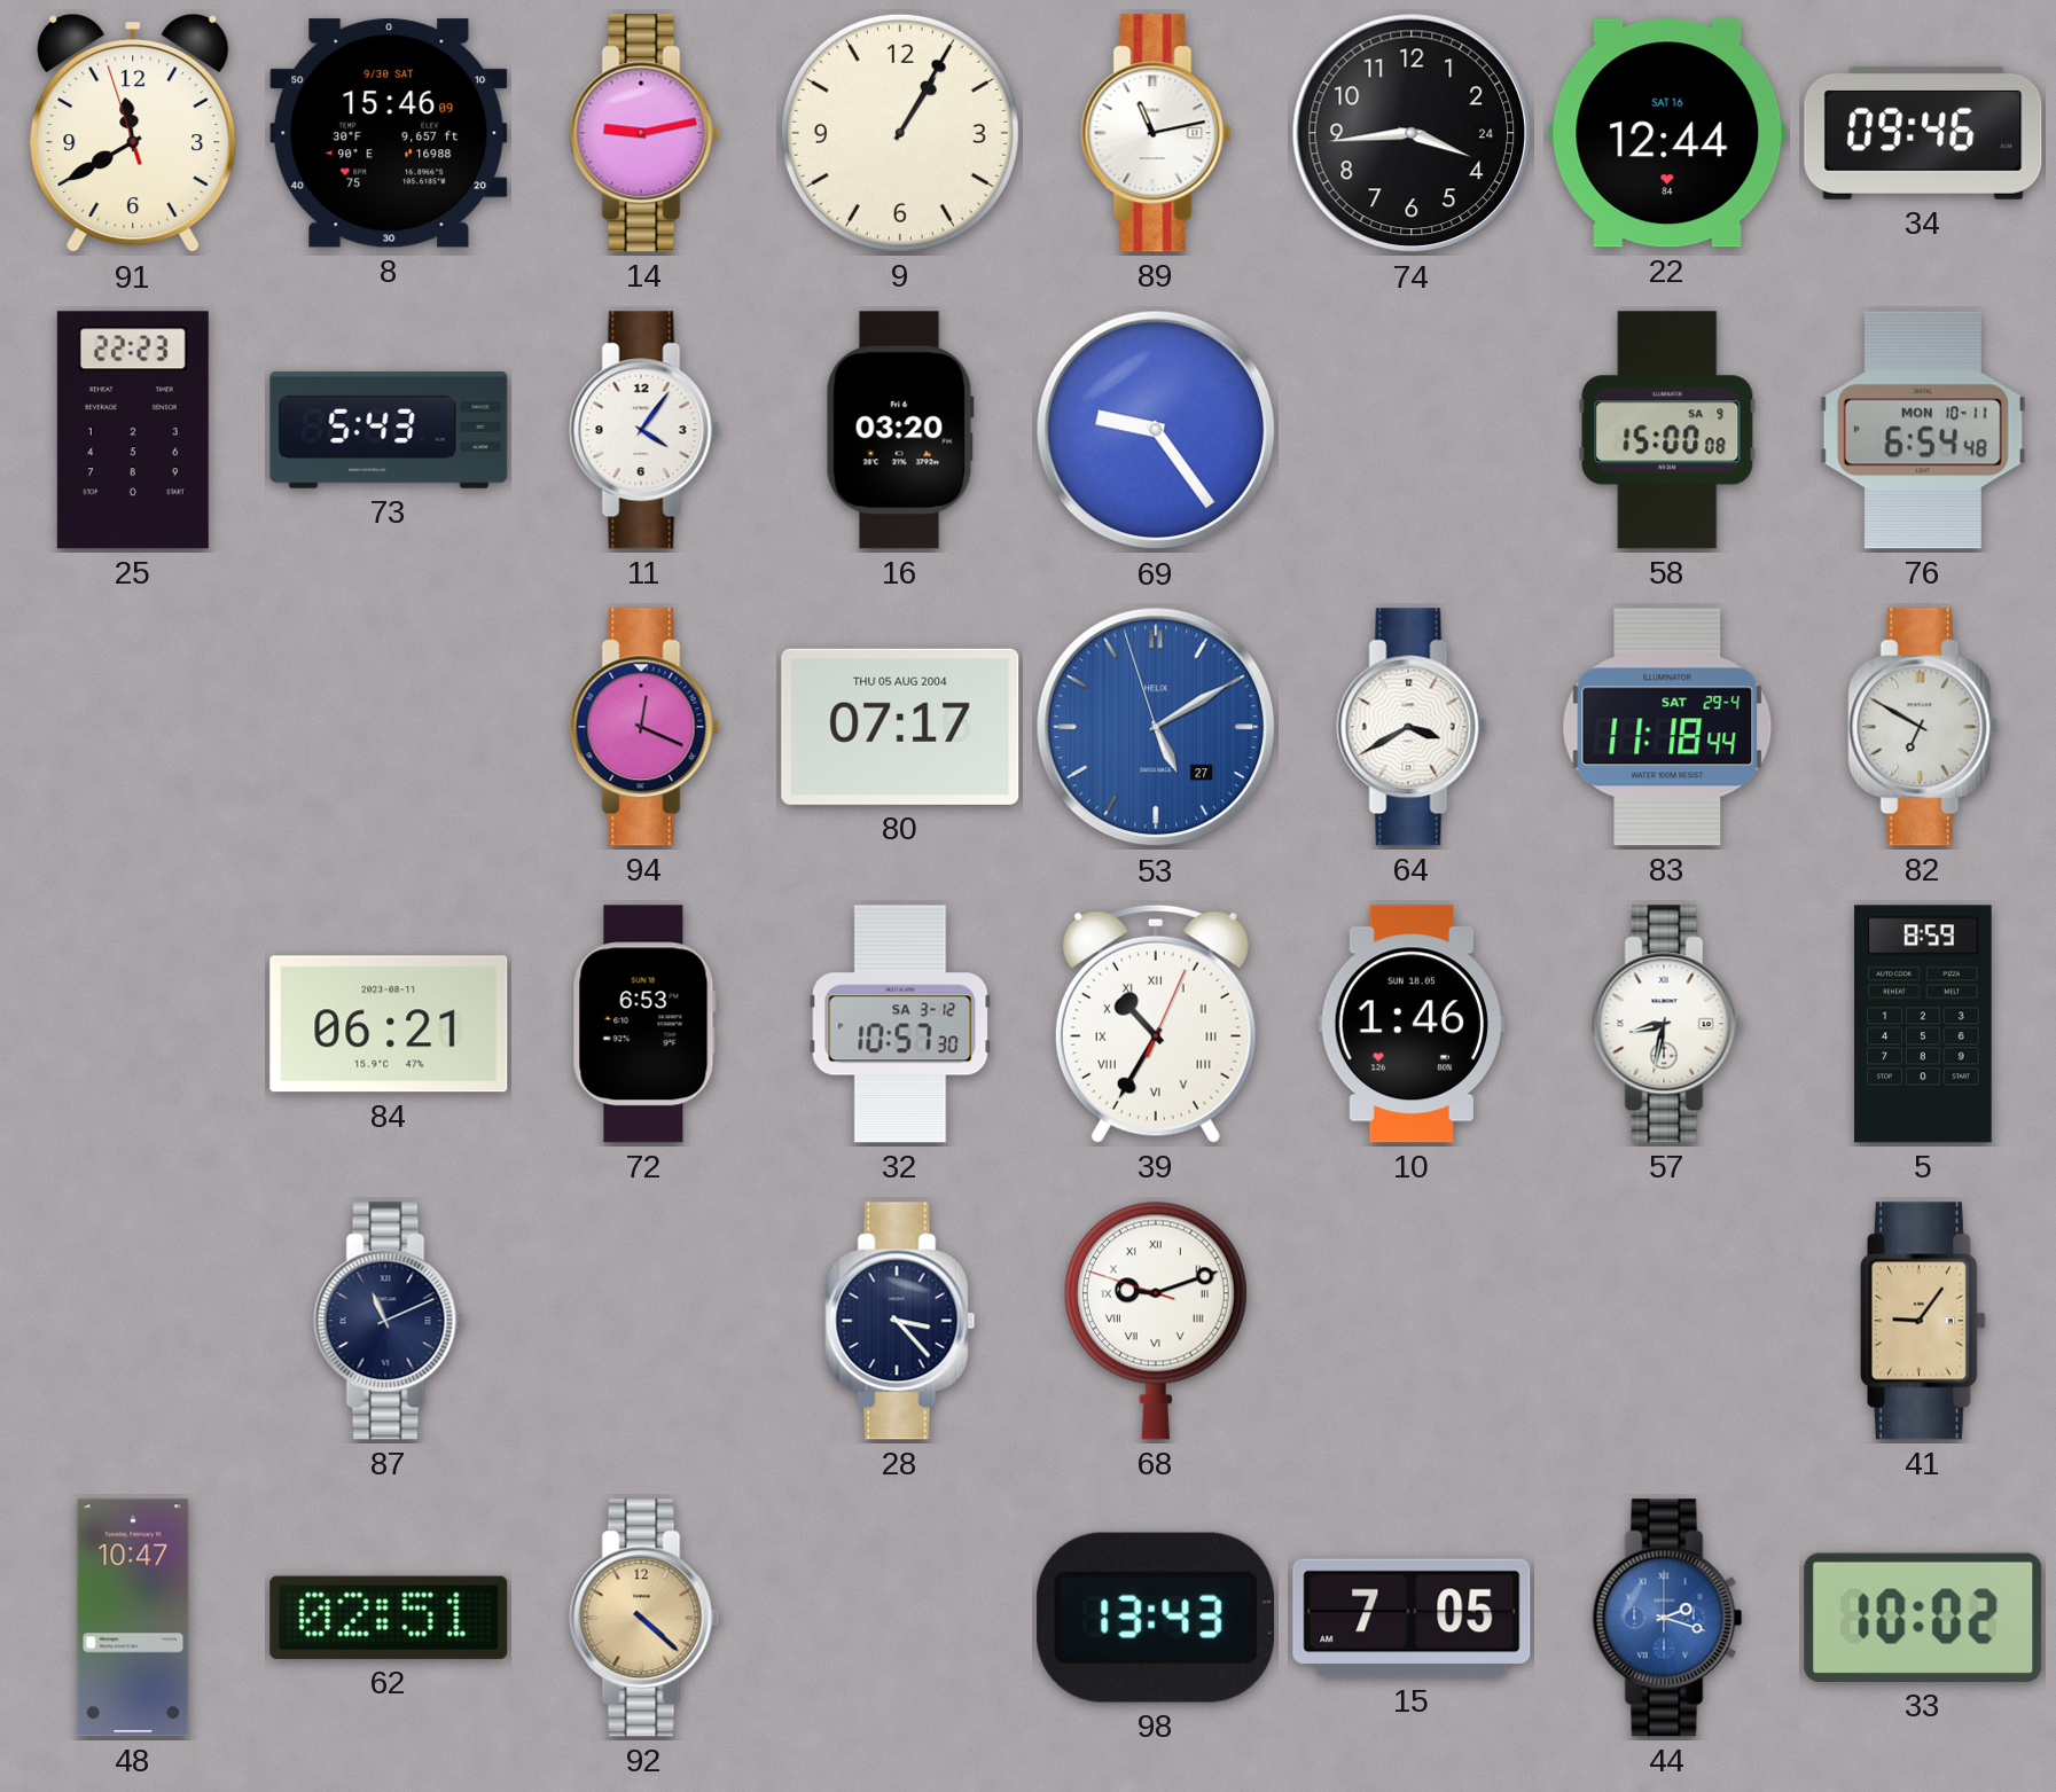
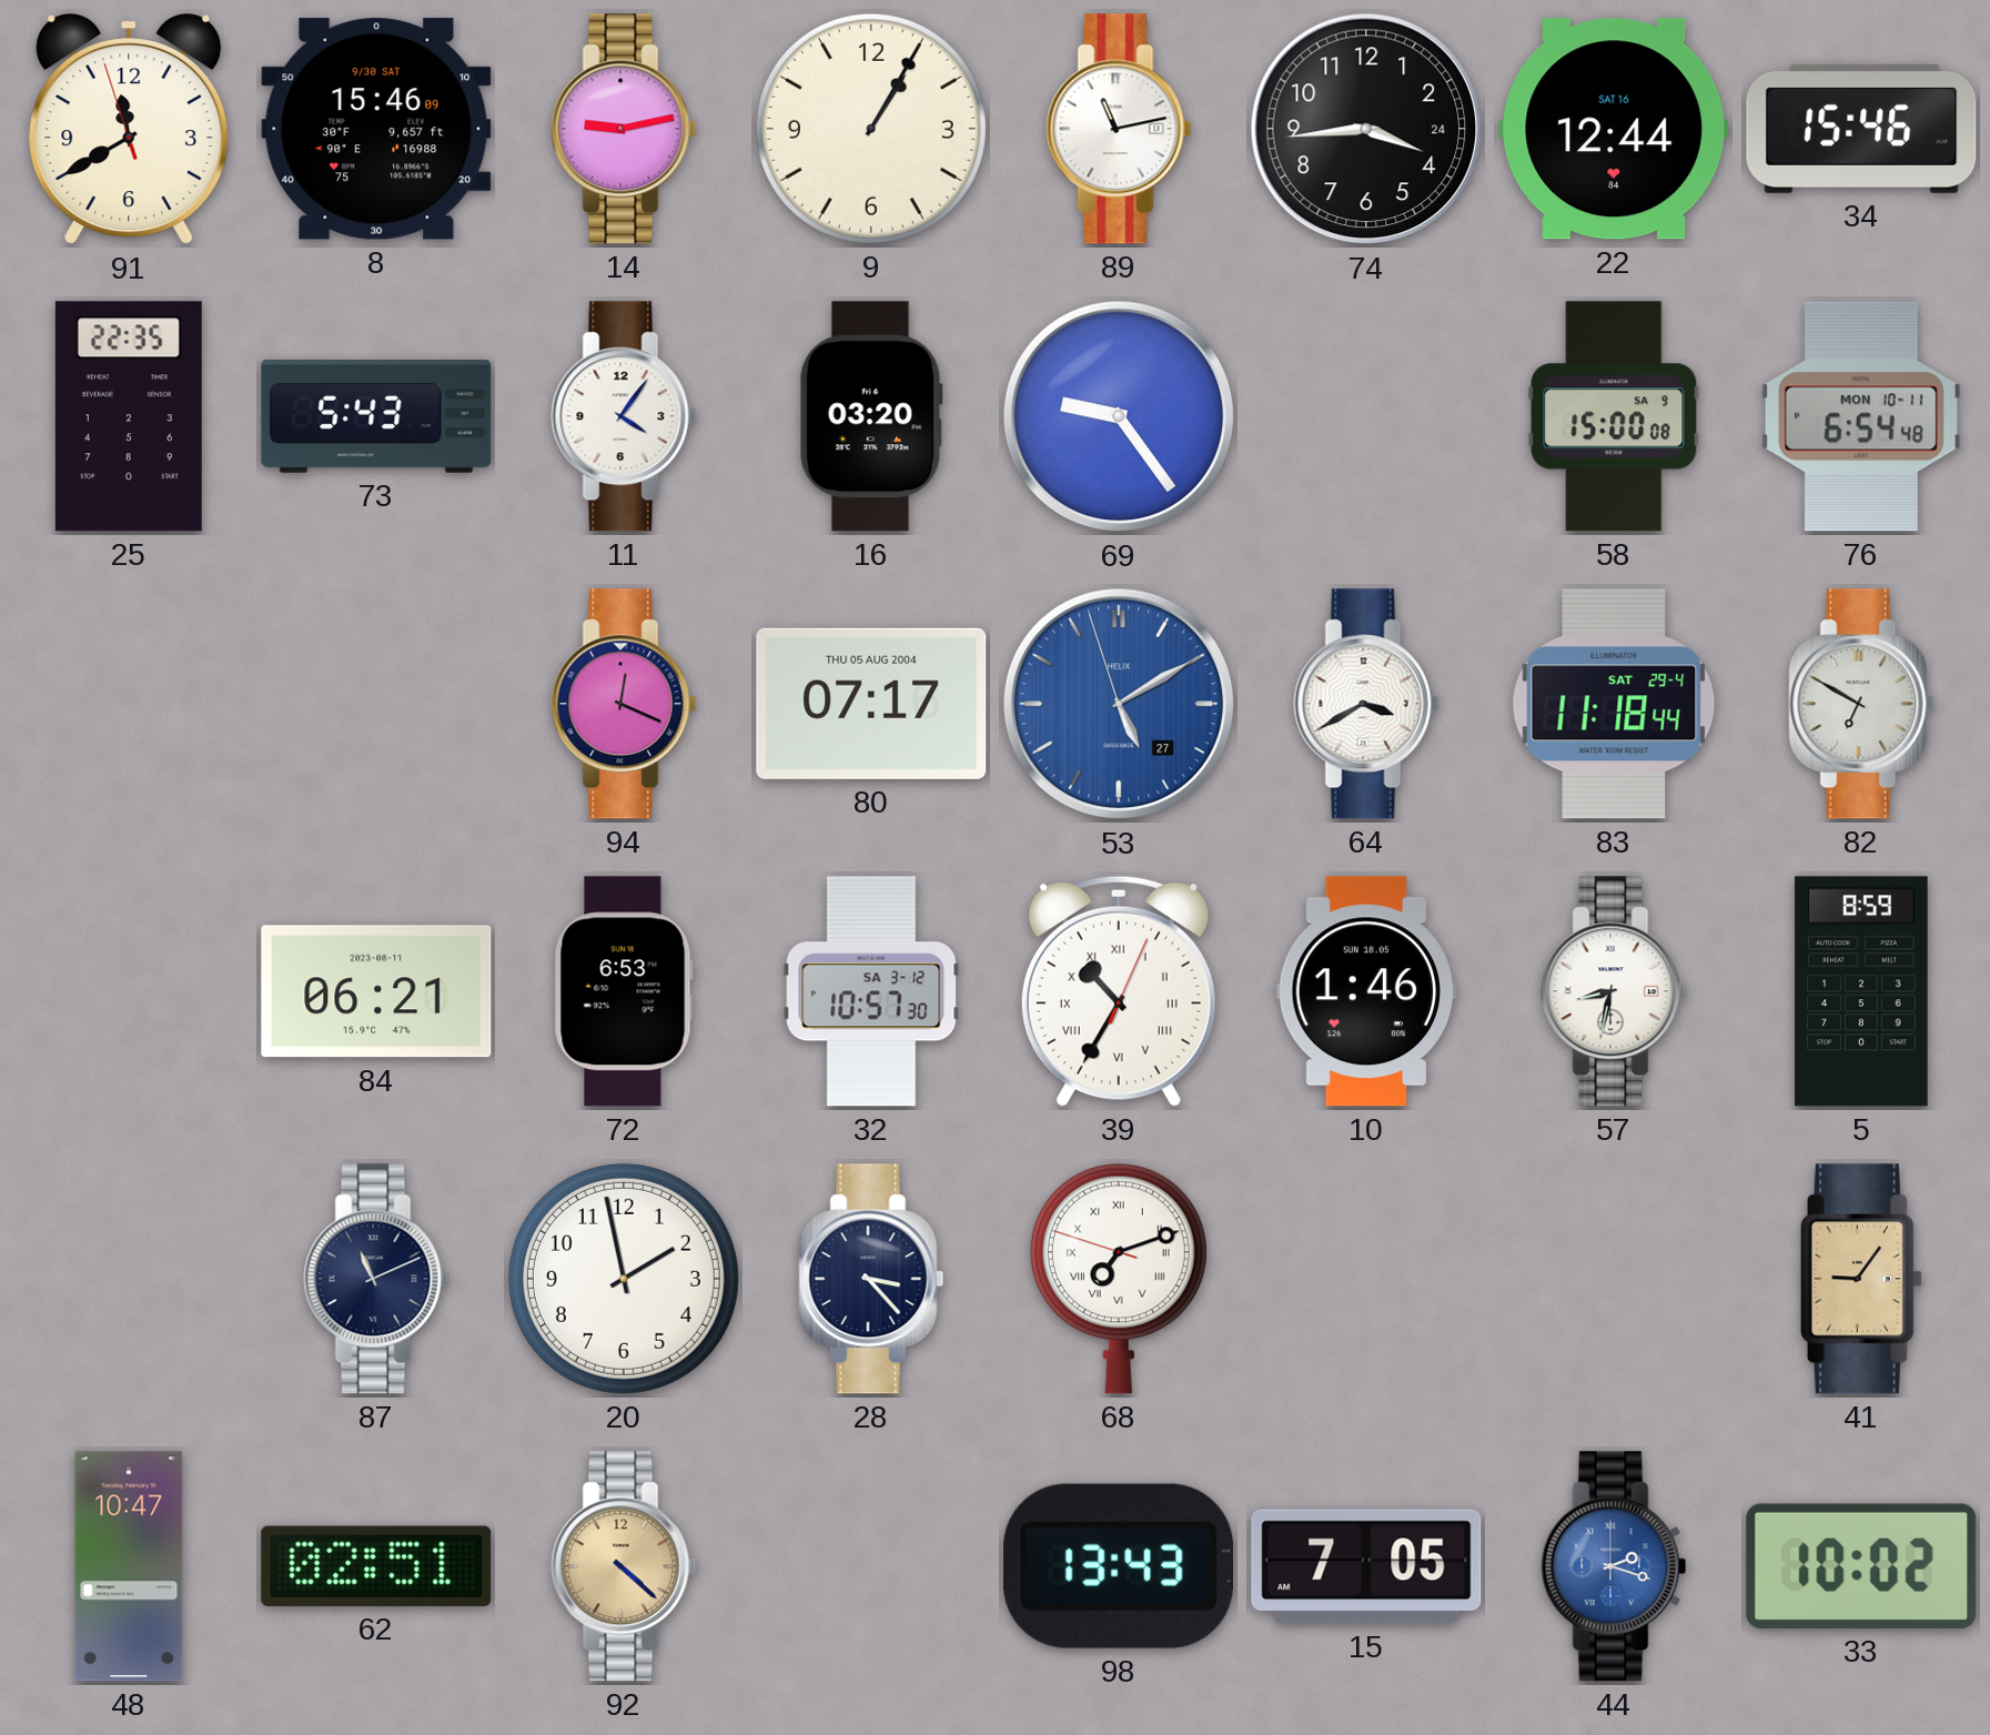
34: 09:46 -> 15:46 (1861, 129)
25: 22:23 -> 22:35 (129, 416)
20: none -> 1:58 (624, 1279)
68: 9:11 -> 7:11 (1119, 1279)
